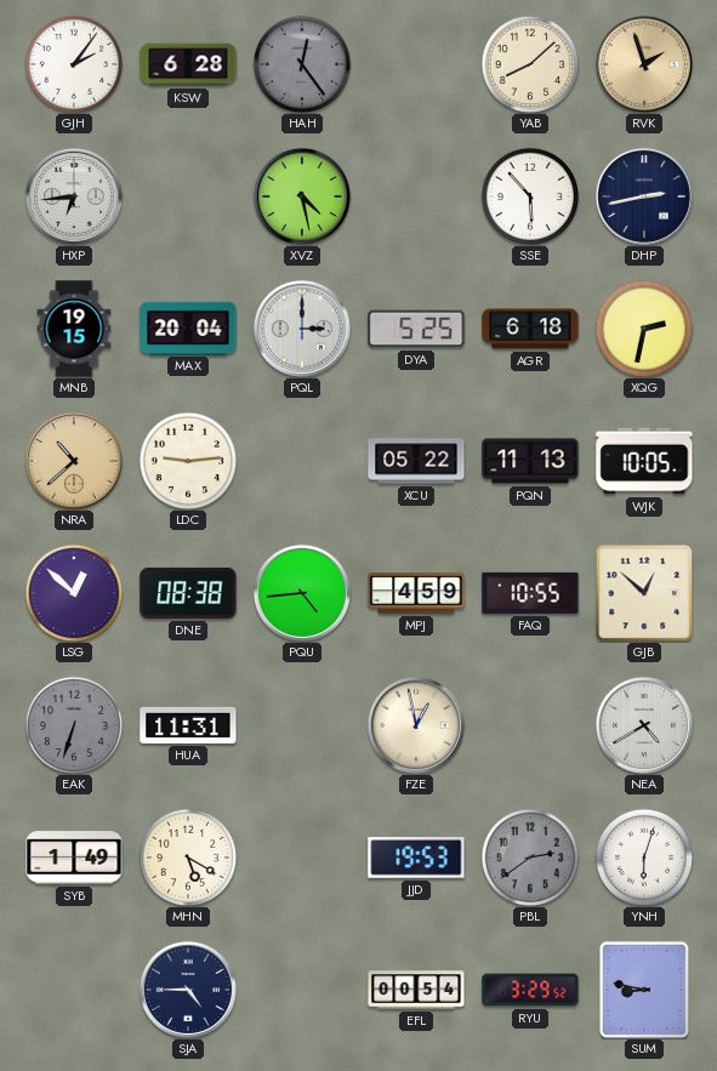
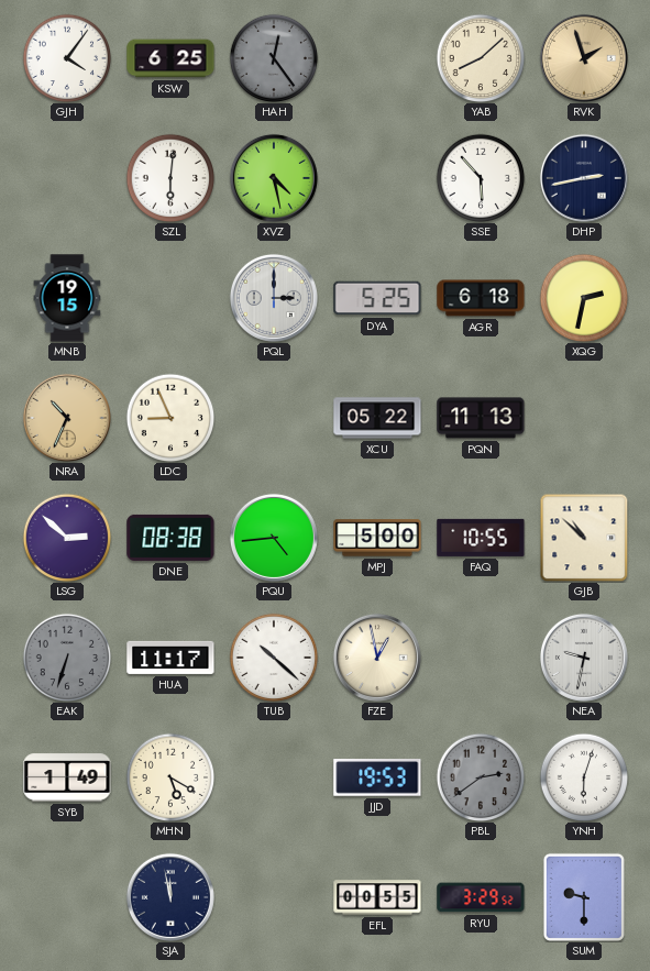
GJH: 2:06 -> 4:06 (67, 58)
KSW: 6:28 -> 6:25 (170, 58)
HXP: 6:44 -> none (74, 196)
SZL: none -> 6:01 (170, 178)
MAX: 20:04 -> none (188, 327)
NRA: 10:38 -> 10:34 (67, 418)
LDC: 9:14 -> 8:56 (170, 418)
WJK: 10:05 -> none (644, 461)
LSG: 12:52 -> 2:52 (67, 538)
MPJ: 4:59 -> 5:00 (377, 538)
GJB: 12:52 -> 10:52 (584, 538)
HUA: 11:31 -> 11:17 (170, 658)
TUB: none -> 10:22 (274, 658)
NEA: 4:40 -> 9:32 (584, 658)
SJA: 4:45 -> 11:58 (170, 897)
EFL: 00:54 -> 00:55 (377, 897)
SUM: 8:47 -> 9:30 (584, 897)
